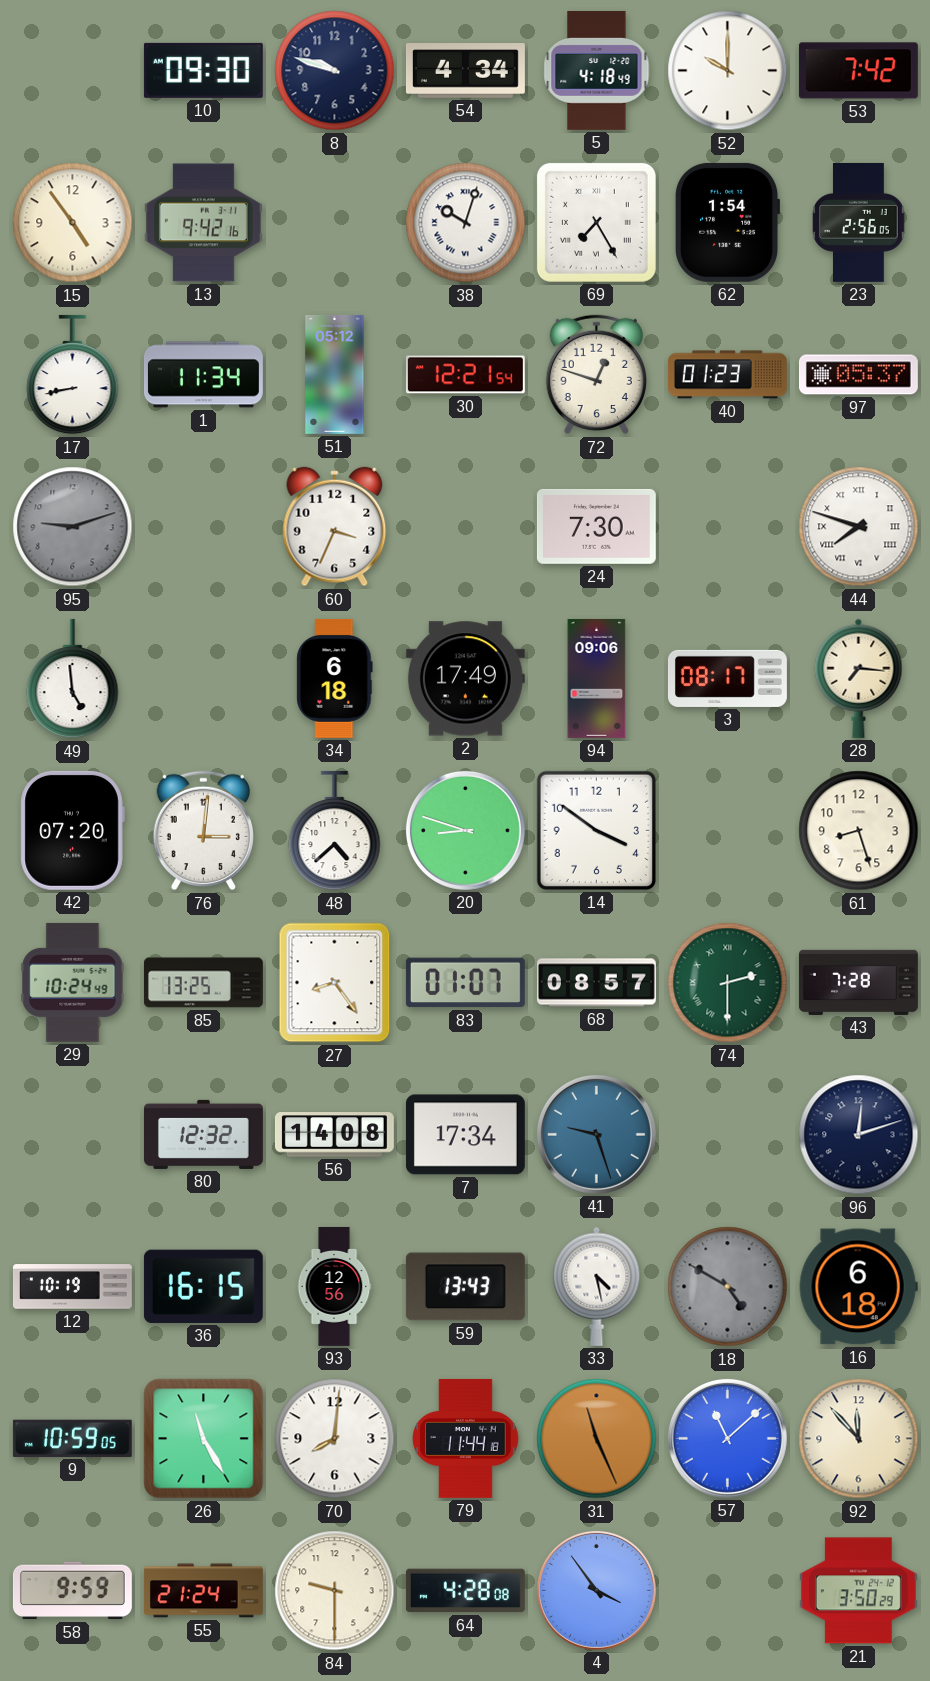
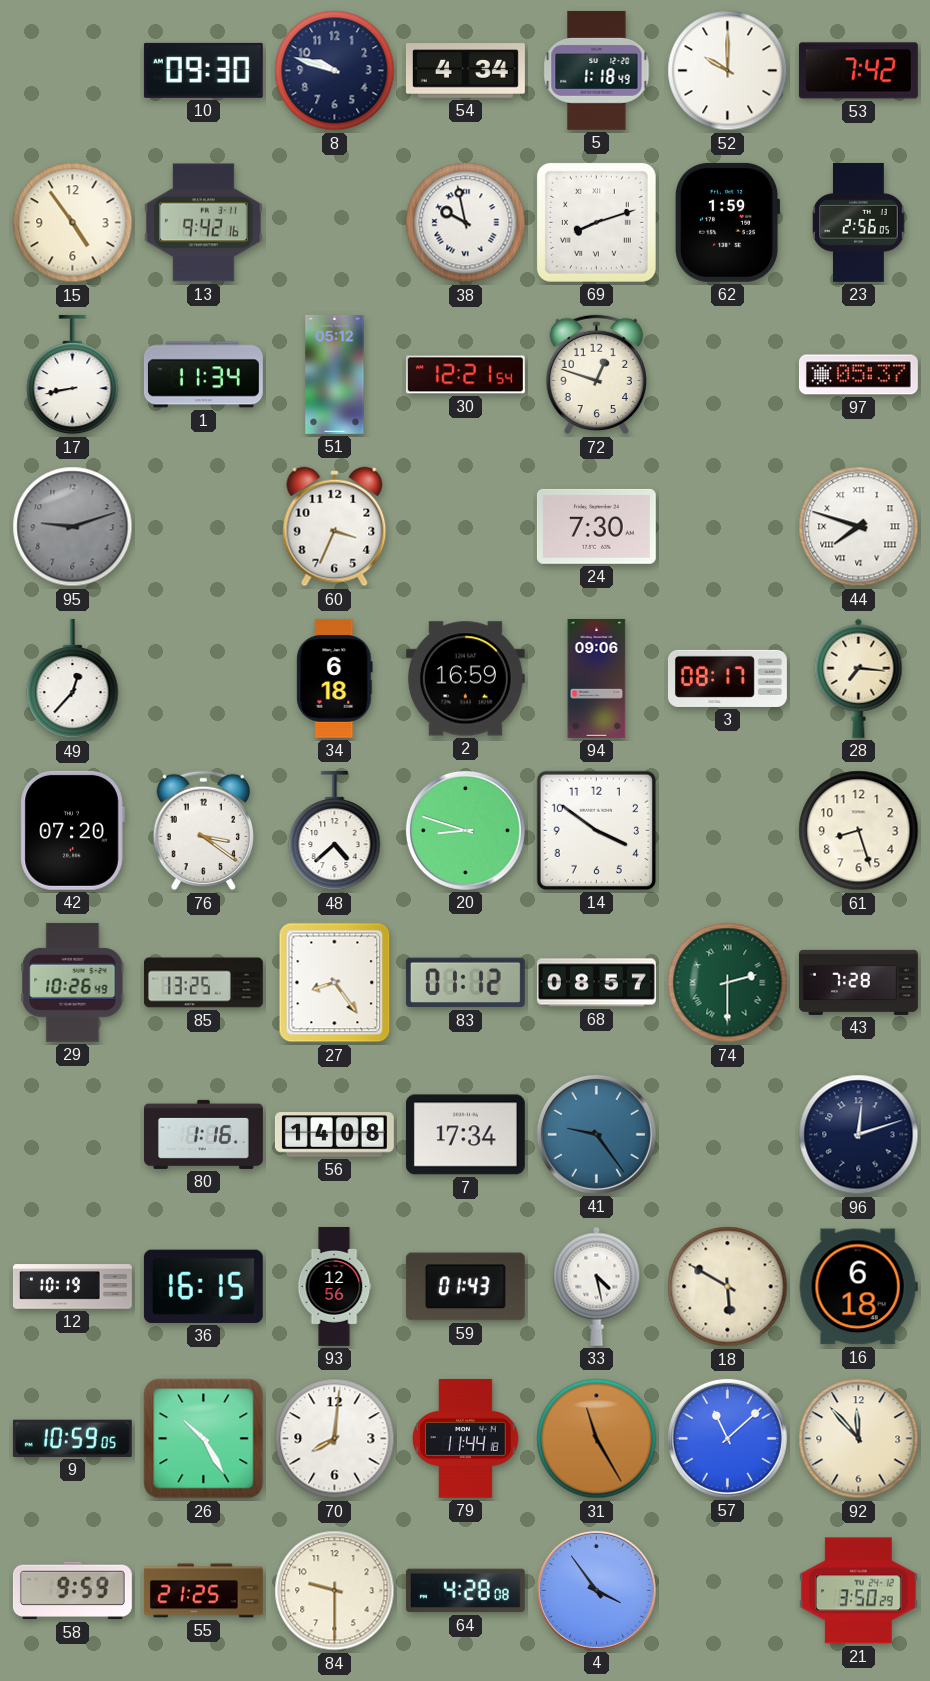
5: 4:18 -> 1:18 (597, 70)
38: 10:03 -> 9:58 (466, 223)
69: 7:25 -> 8:12 (596, 222)
62: 1:54 -> 1:59 (727, 222)
40: 01:23 -> none (727, 375)
49: 4:59 -> 12:37 (73, 679)
2: 17:49 -> 16:59 (465, 679)
76: 3:01 -> 3:21 (203, 831)
29: 10:24 -> 10:26 (73, 982)
83: 01:07 -> 01:12 (465, 983)
80: 12:32 -> 1:16 (203, 1134)
41: 9:27 -> 9:24 (596, 1134)
59: 13:43 -> 01:43 (465, 1287)
18: 4:50 -> 5:50 (728, 1287)
18 dial: grey -> cream (728, 1287)
26: 11:25 -> 10:25 (204, 1439)
31: 11:26 -> 11:25 (597, 1439)
55: 21:24 -> 21:25 (203, 1591)
